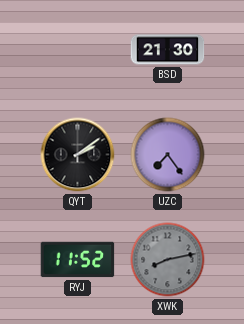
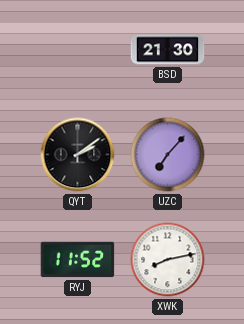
UZC: 7:24 -> 7:07 (168, 155)
XWK dial: grey -> white (168, 260)
